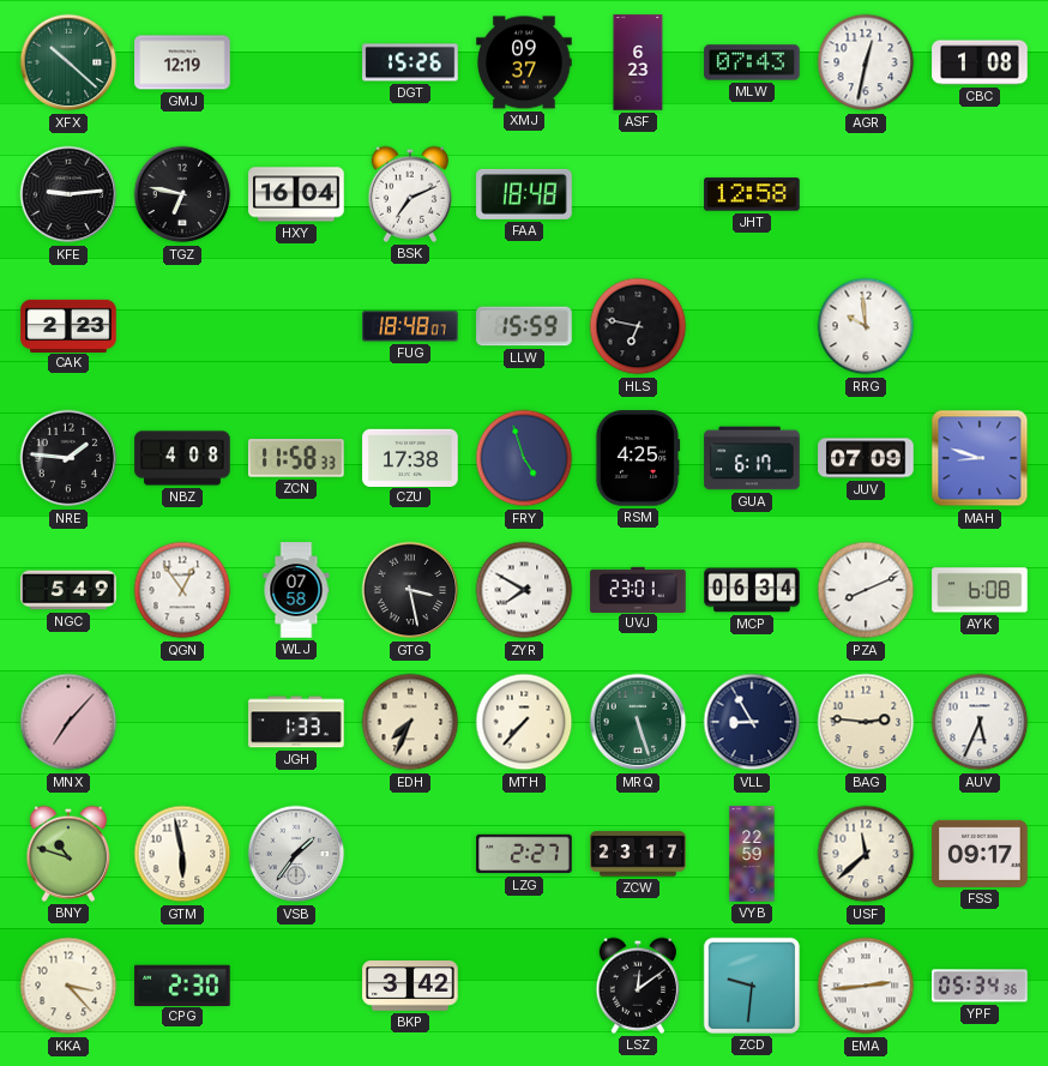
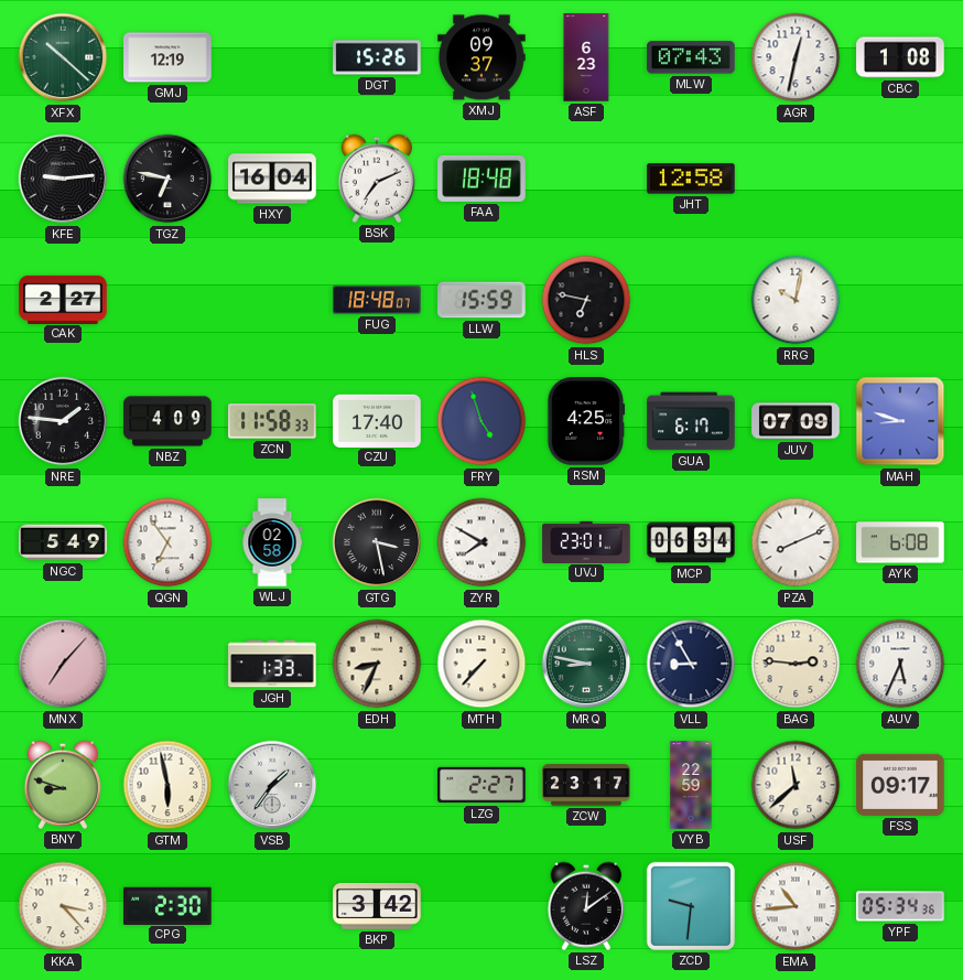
CAK: 2:23 -> 2:27 (63, 299)
RRG: 9:59 -> 10:02 (796, 300)
NBZ: 4:08 -> 4:09 (167, 421)
CZU: 17:38 -> 17:40 (377, 420)
QGN: 12:54 -> 6:54 (167, 542)
WLJ: 07:58 -> 02:58 (272, 542)
EDH: 7:34 -> 8:34 (377, 664)
MRQ: 5:27 -> 8:47 (586, 664)
BNY: 10:48 -> 8:48 (62, 785)
EMA: 2:44 -> 10:44 (796, 906)
